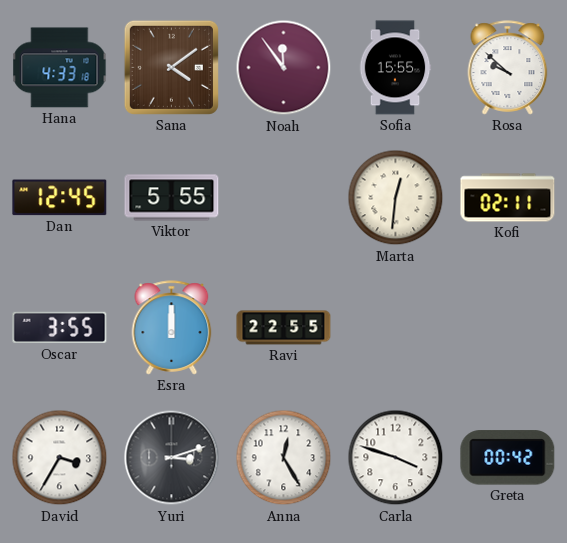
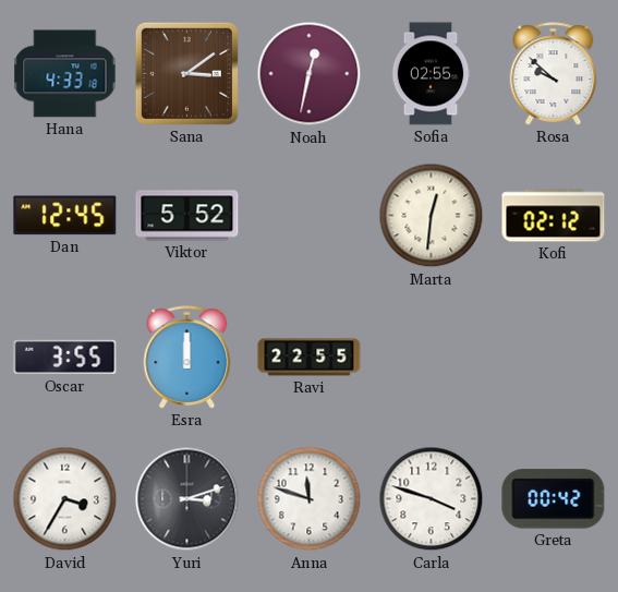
Sana: 4:09 -> 3:09 (186, 73)
Noah: 11:54 -> 12:32 (310, 74)
Sofia: 15:55 -> 02:55 (431, 74)
Viktor: 5:55 -> 5:52 (187, 216)
Kofi: 02:11 -> 02:12 (554, 216)
Anna: 12:25 -> 11:48 (310, 499)
